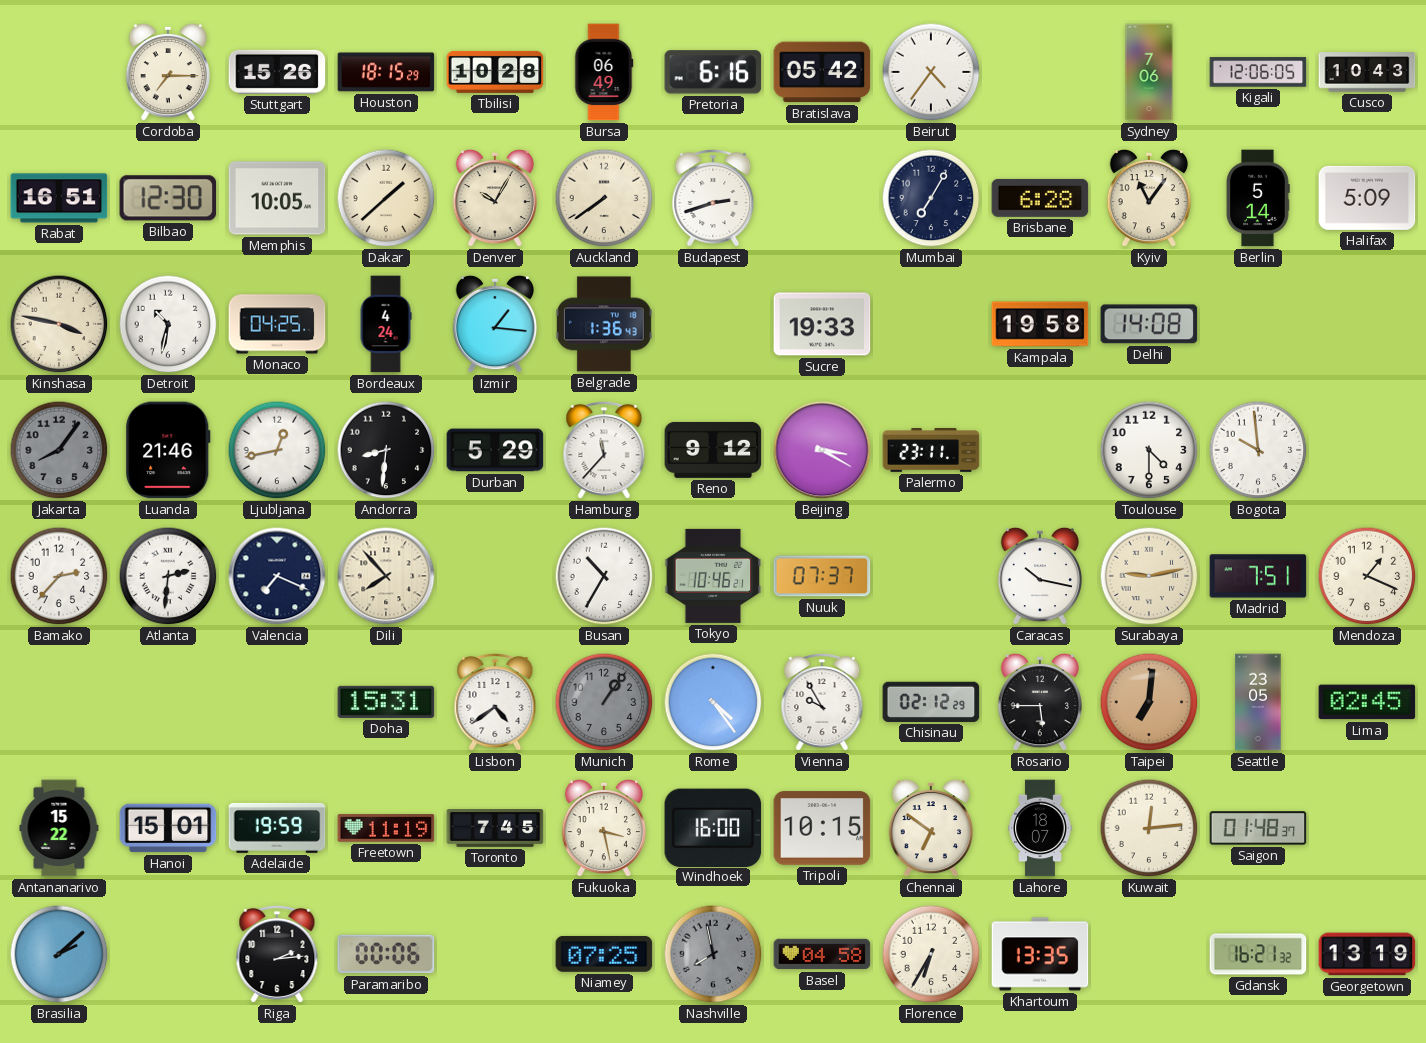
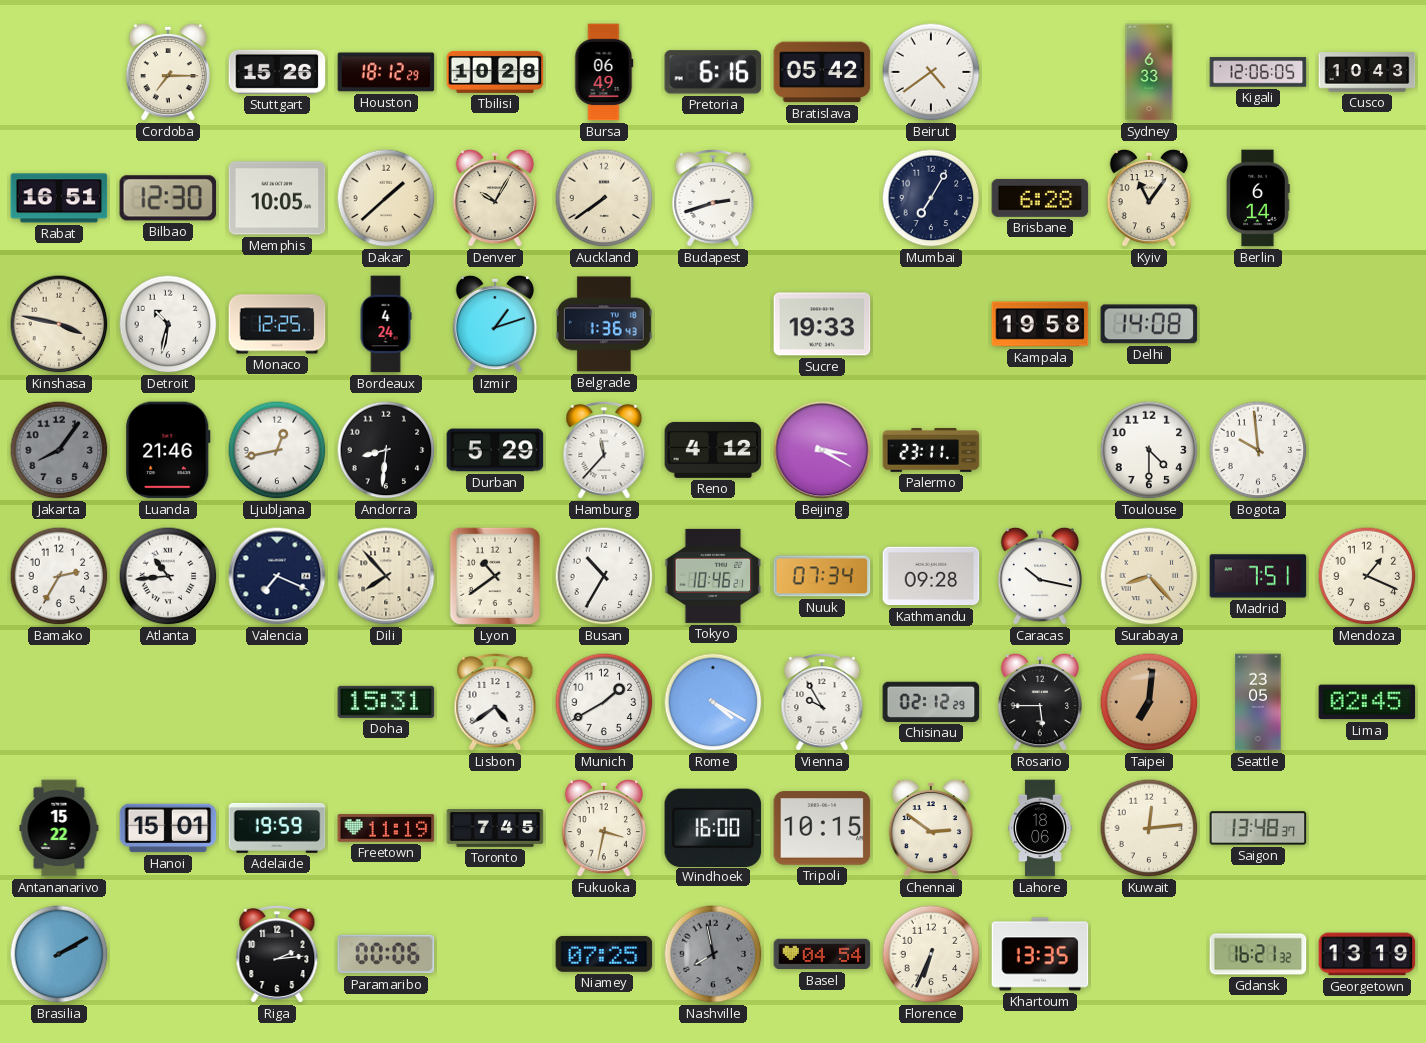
Houston: 18:15 -> 18:12 (386, 72)
Beirut: 4:36 -> 4:39 (931, 72)
Sydney: 7:06 -> 6:33 (1149, 72)
Berlin: 5:14 -> 6:14 (1258, 198)
Halifax: 5:09 -> none (1367, 198)
Monaco: 04:25 -> 12:25 (277, 324)
Izmir: 1:16 -> 1:12 (494, 324)
Reno: 9:12 -> 4:12 (713, 450)
Bamako: 2:37 -> 2:35 (59, 576)
Atlanta: 2:31 -> 10:44 (168, 576)
Lyon: none -> 10:39 (495, 576)
Nuuk: 07:37 -> 07:34 (822, 576)
Kathmandu: none -> 09:28 (931, 576)
Surabaya: 9:13 -> 8:23 (1149, 576)
Munich: 1:06 -> 1:40 (604, 702)
Munich dial: grey -> white (604, 702)
Rome: 4:24 -> 4:20 (713, 702)
Fukuoka: 3:28 -> 3:32 (603, 828)
Chennai: 6:51 -> 2:51 (930, 828)
Lahore: 18:07 -> 18:06 (1040, 828)
Saigon: 01:48 -> 13:48 (1258, 828)
Brasilia: 2:08 -> 2:10 (59, 954)
Basel: 04:58 -> 04:54 (822, 954)
Florence: 6:35 -> 6:34 (931, 954)
